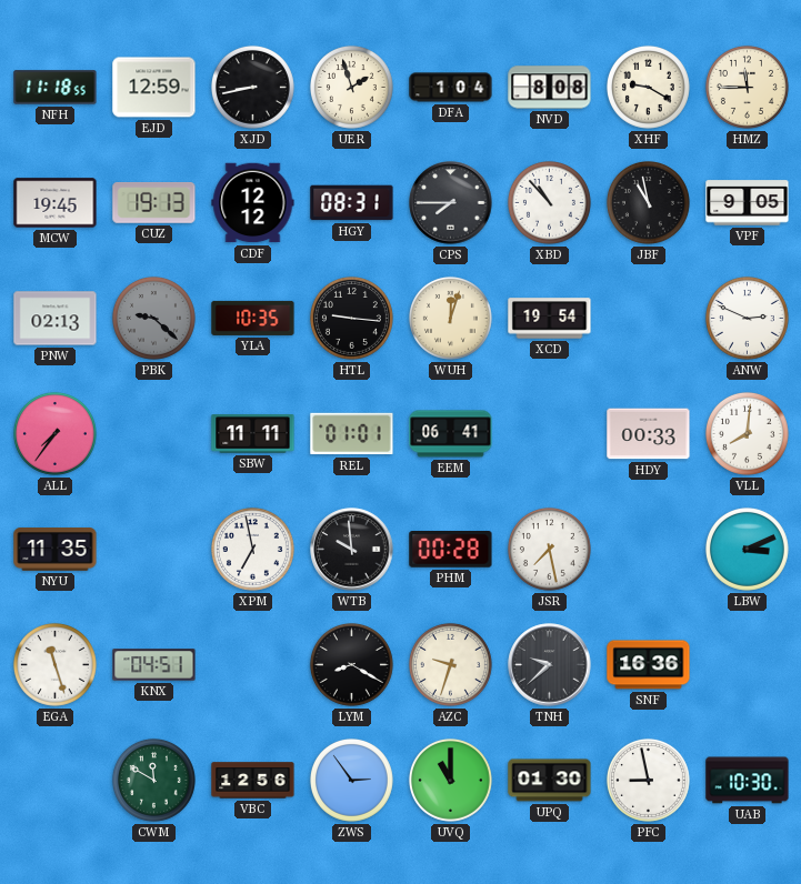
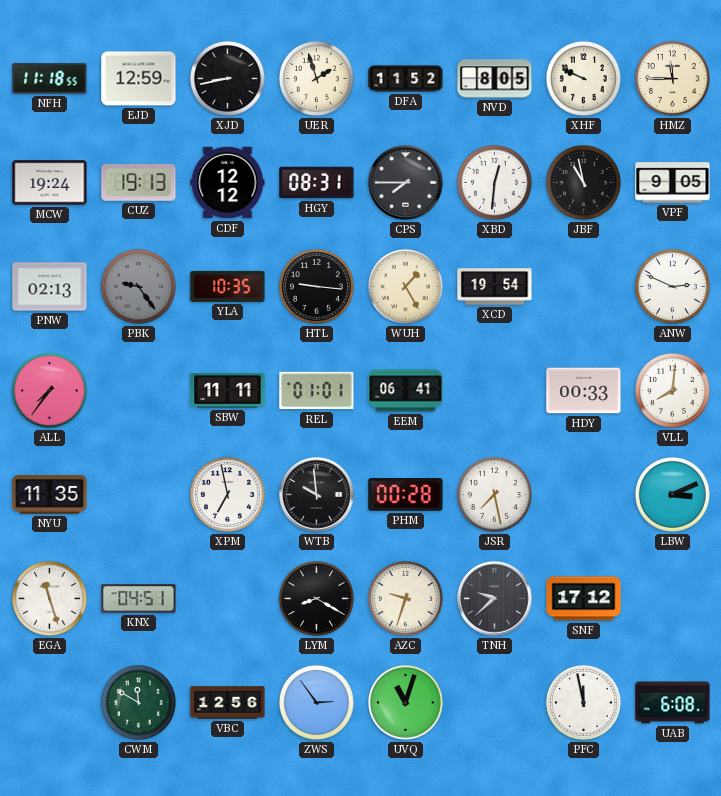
DFA: 1:04 -> 11:52 (406, 79)
NVD: 8:08 -> 8:05 (495, 79)
XHF: 9:20 -> 9:49 (583, 78)
MCW: 19:45 -> 19:24 (50, 183)
XBD: 10:53 -> 12:31 (494, 182)
PBK: 9:22 -> 9:24 (138, 286)
WUH: 12:03 -> 1:25 (405, 286)
SNF: 16:36 -> 17:12 (584, 599)
UVQ: 11:00 -> 11:03 (405, 702)
UPQ: 01:30 -> none (550, 781)
PFC: 8:58 -> 11:58 (583, 702)
UAB: 10:30 -> 6:08 (673, 703)
